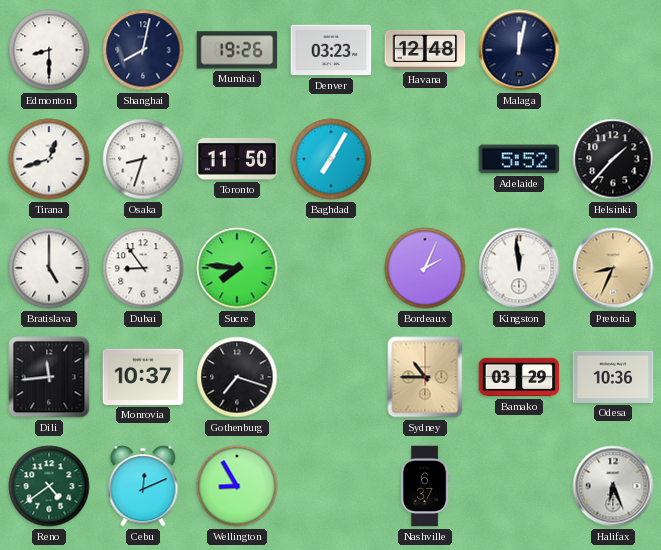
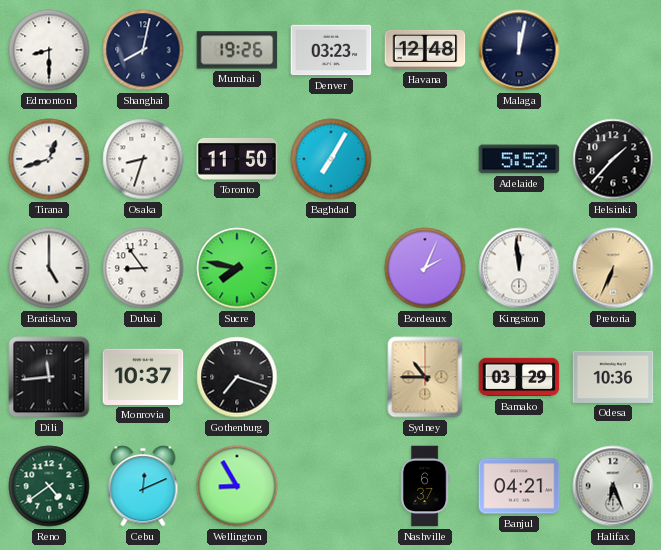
Sucre: 7:46 -> 7:47 (237, 268)
Pretoria: 8:34 -> 6:34 (613, 268)
Banjul: none -> 04:21 (519, 486)
